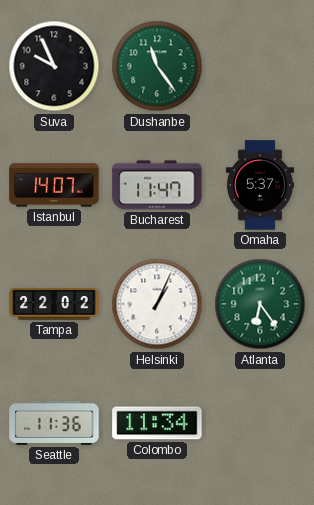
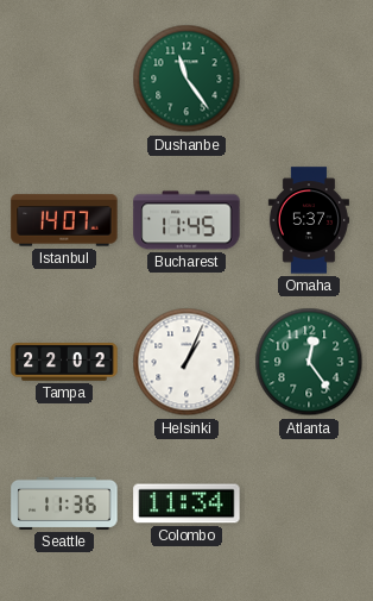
Suva: 9:56 -> none (54, 66)
Bucharest: 11:47 -> 11:45 (186, 220)
Atlanta: 6:24 -> 12:24 (309, 362)
